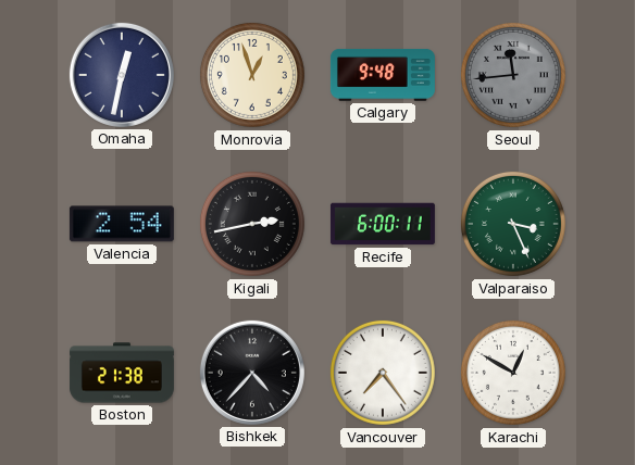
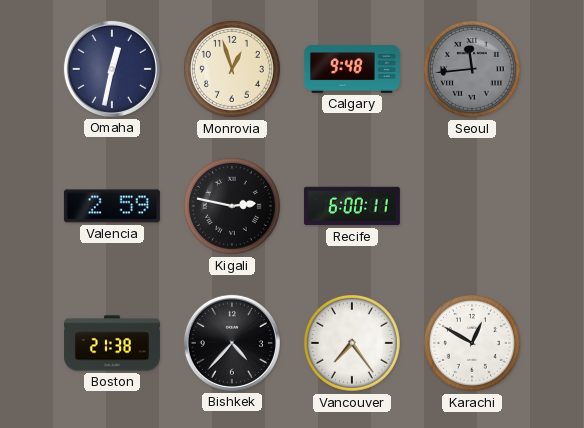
Valencia: 2:54 -> 2:59 (112, 206)
Kigali: 2:43 -> 2:47 (232, 206)
Valparaiso: 3:26 -> none (513, 224)
